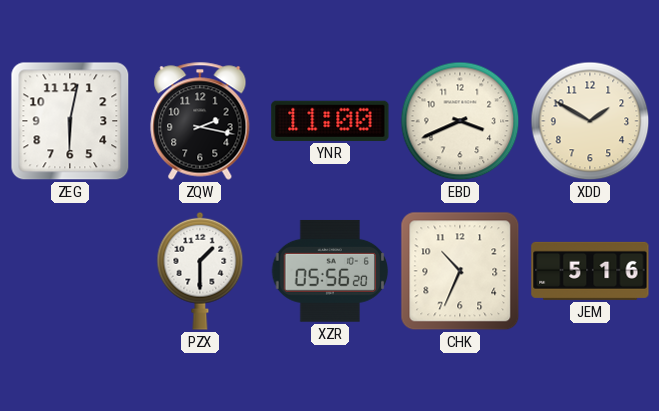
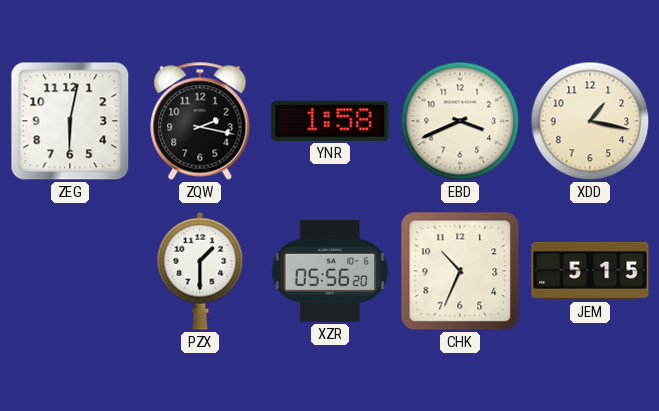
YNR: 11:00 -> 1:58 (330, 121)
XDD: 1:50 -> 1:17 (590, 121)
JEM: 5:16 -> 5:15 (590, 271)
